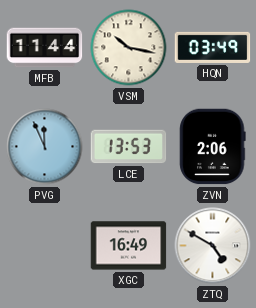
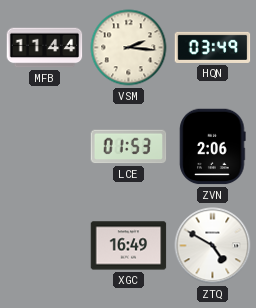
VSM: 10:17 -> 2:16 (129, 48)
PVG: 11:56 -> none (45, 147)
LCE: 13:53 -> 01:53 (129, 147)
